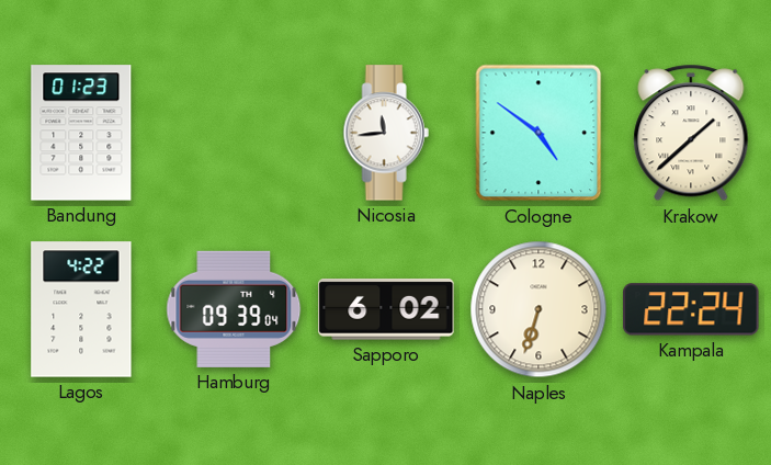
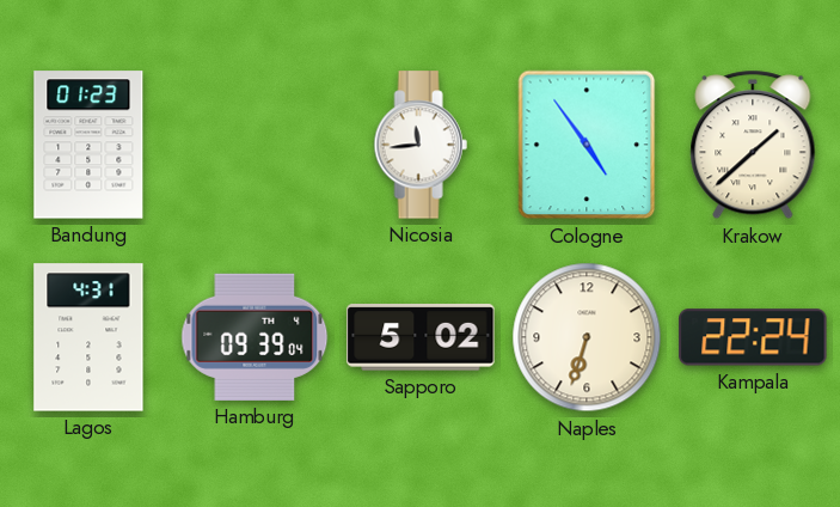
Cologne: 4:51 -> 4:54 (587, 145)
Lagos: 4:22 -> 4:31 (88, 337)
Sapporo: 6:02 -> 5:02 (421, 337)
